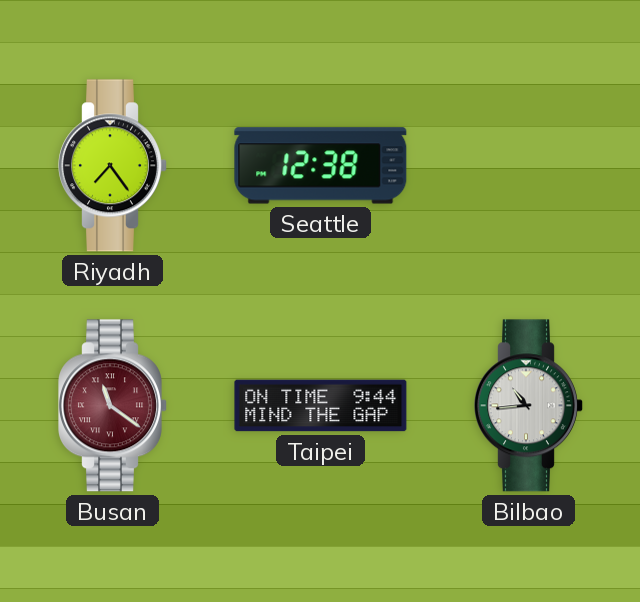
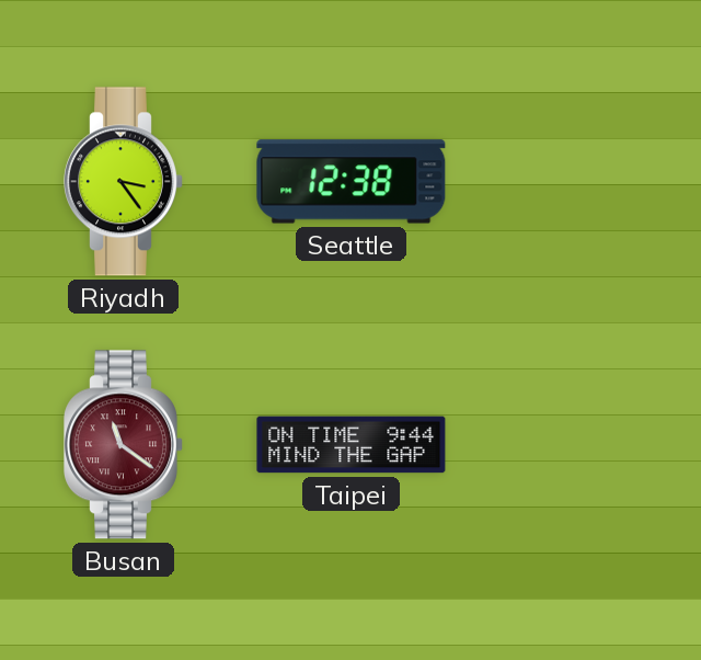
Riyadh: 7:24 -> 3:24 (124, 182)
Bilbao: 10:44 -> none (529, 406)
